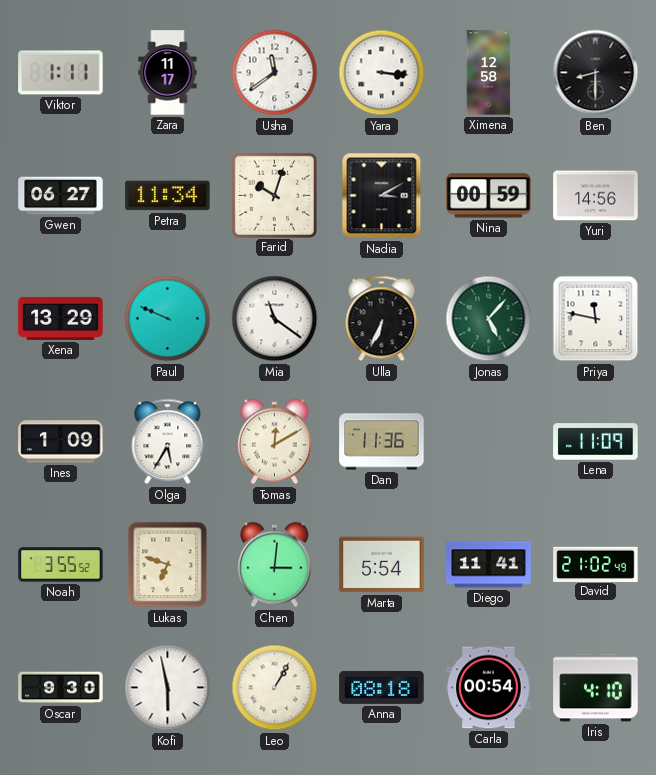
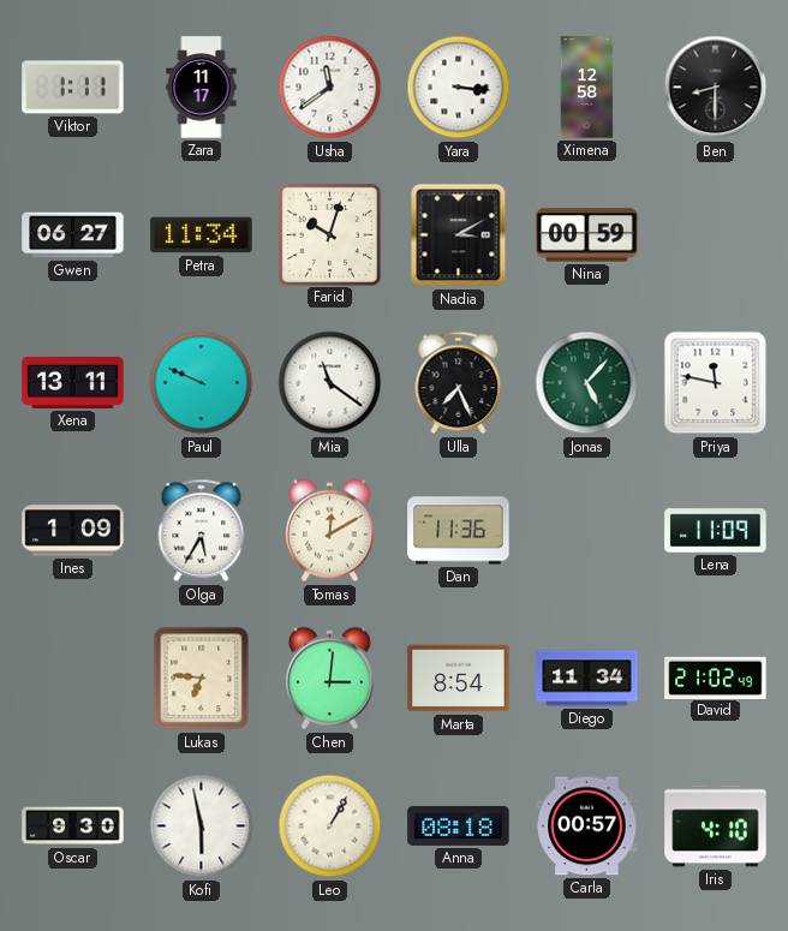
Yuri: 14:56 -> none (596, 196)
Xena: 13:29 -> 13:11 (73, 382)
Ulla: 6:34 -> 7:26 (459, 383)
Noah: 3:55 -> none (61, 565)
Lukas: 6:48 -> 6:46 (202, 679)
Marta: 5:54 -> 8:54 (459, 679)
Diego: 11:41 -> 11:34 (587, 679)
Carla: 00:54 -> 00:57 (587, 826)
